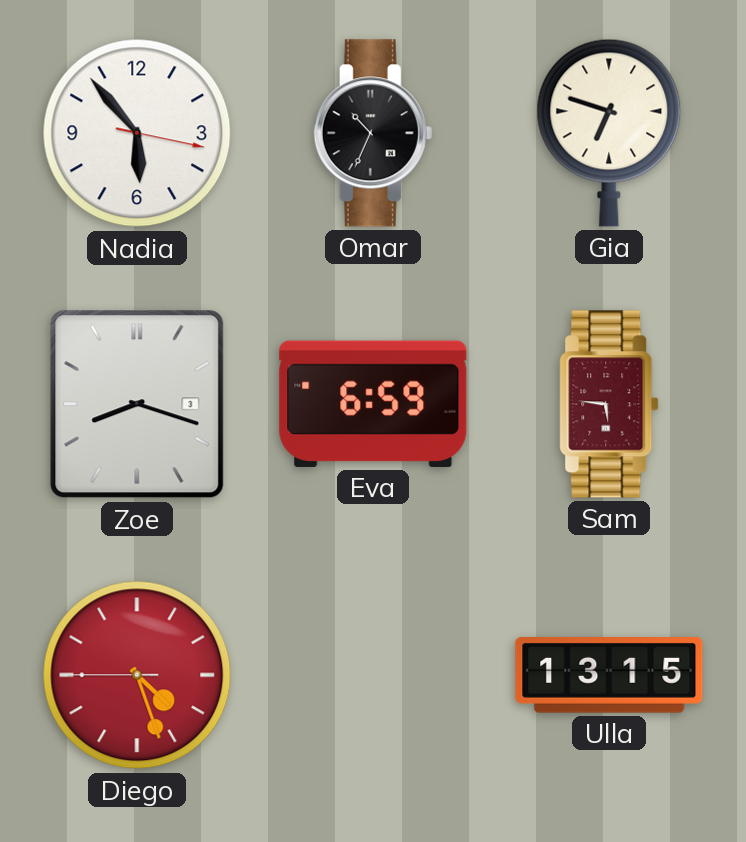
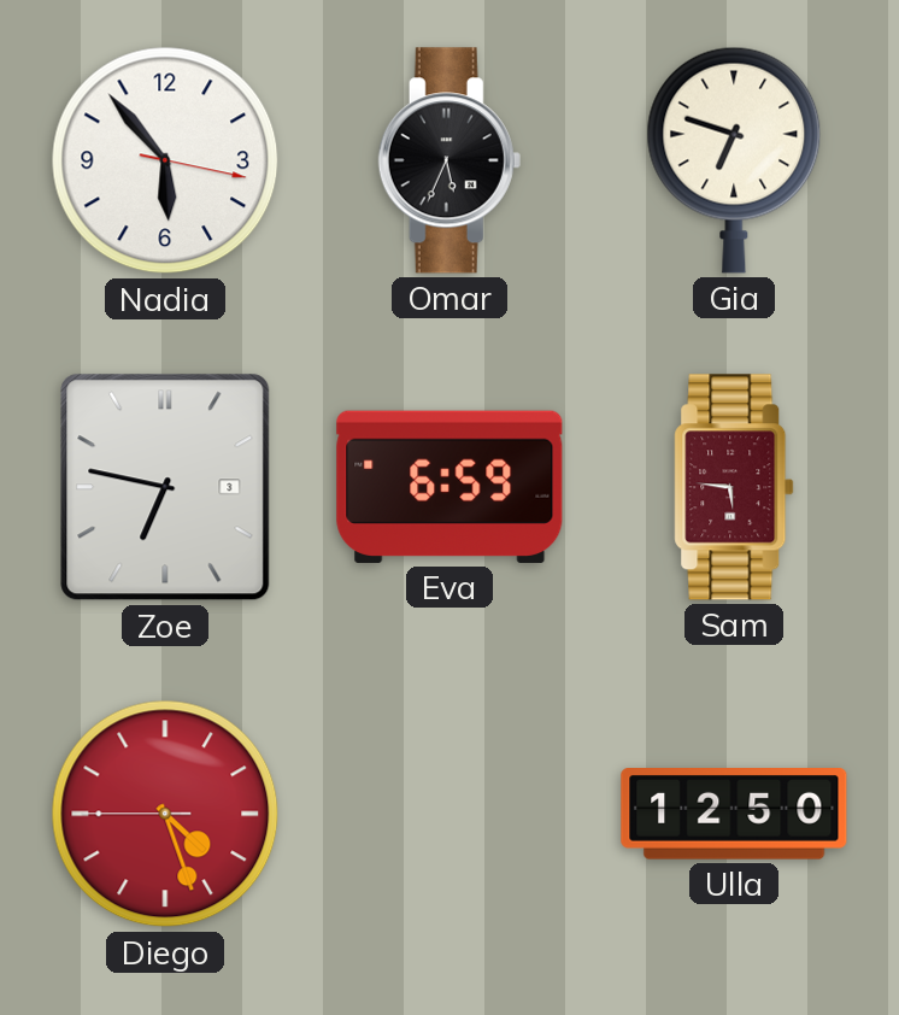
Omar: 10:34 -> 5:34 (449, 160)
Zoe: 8:18 -> 6:47 (165, 487)
Ulla: 13:15 -> 12:50 (734, 815)
